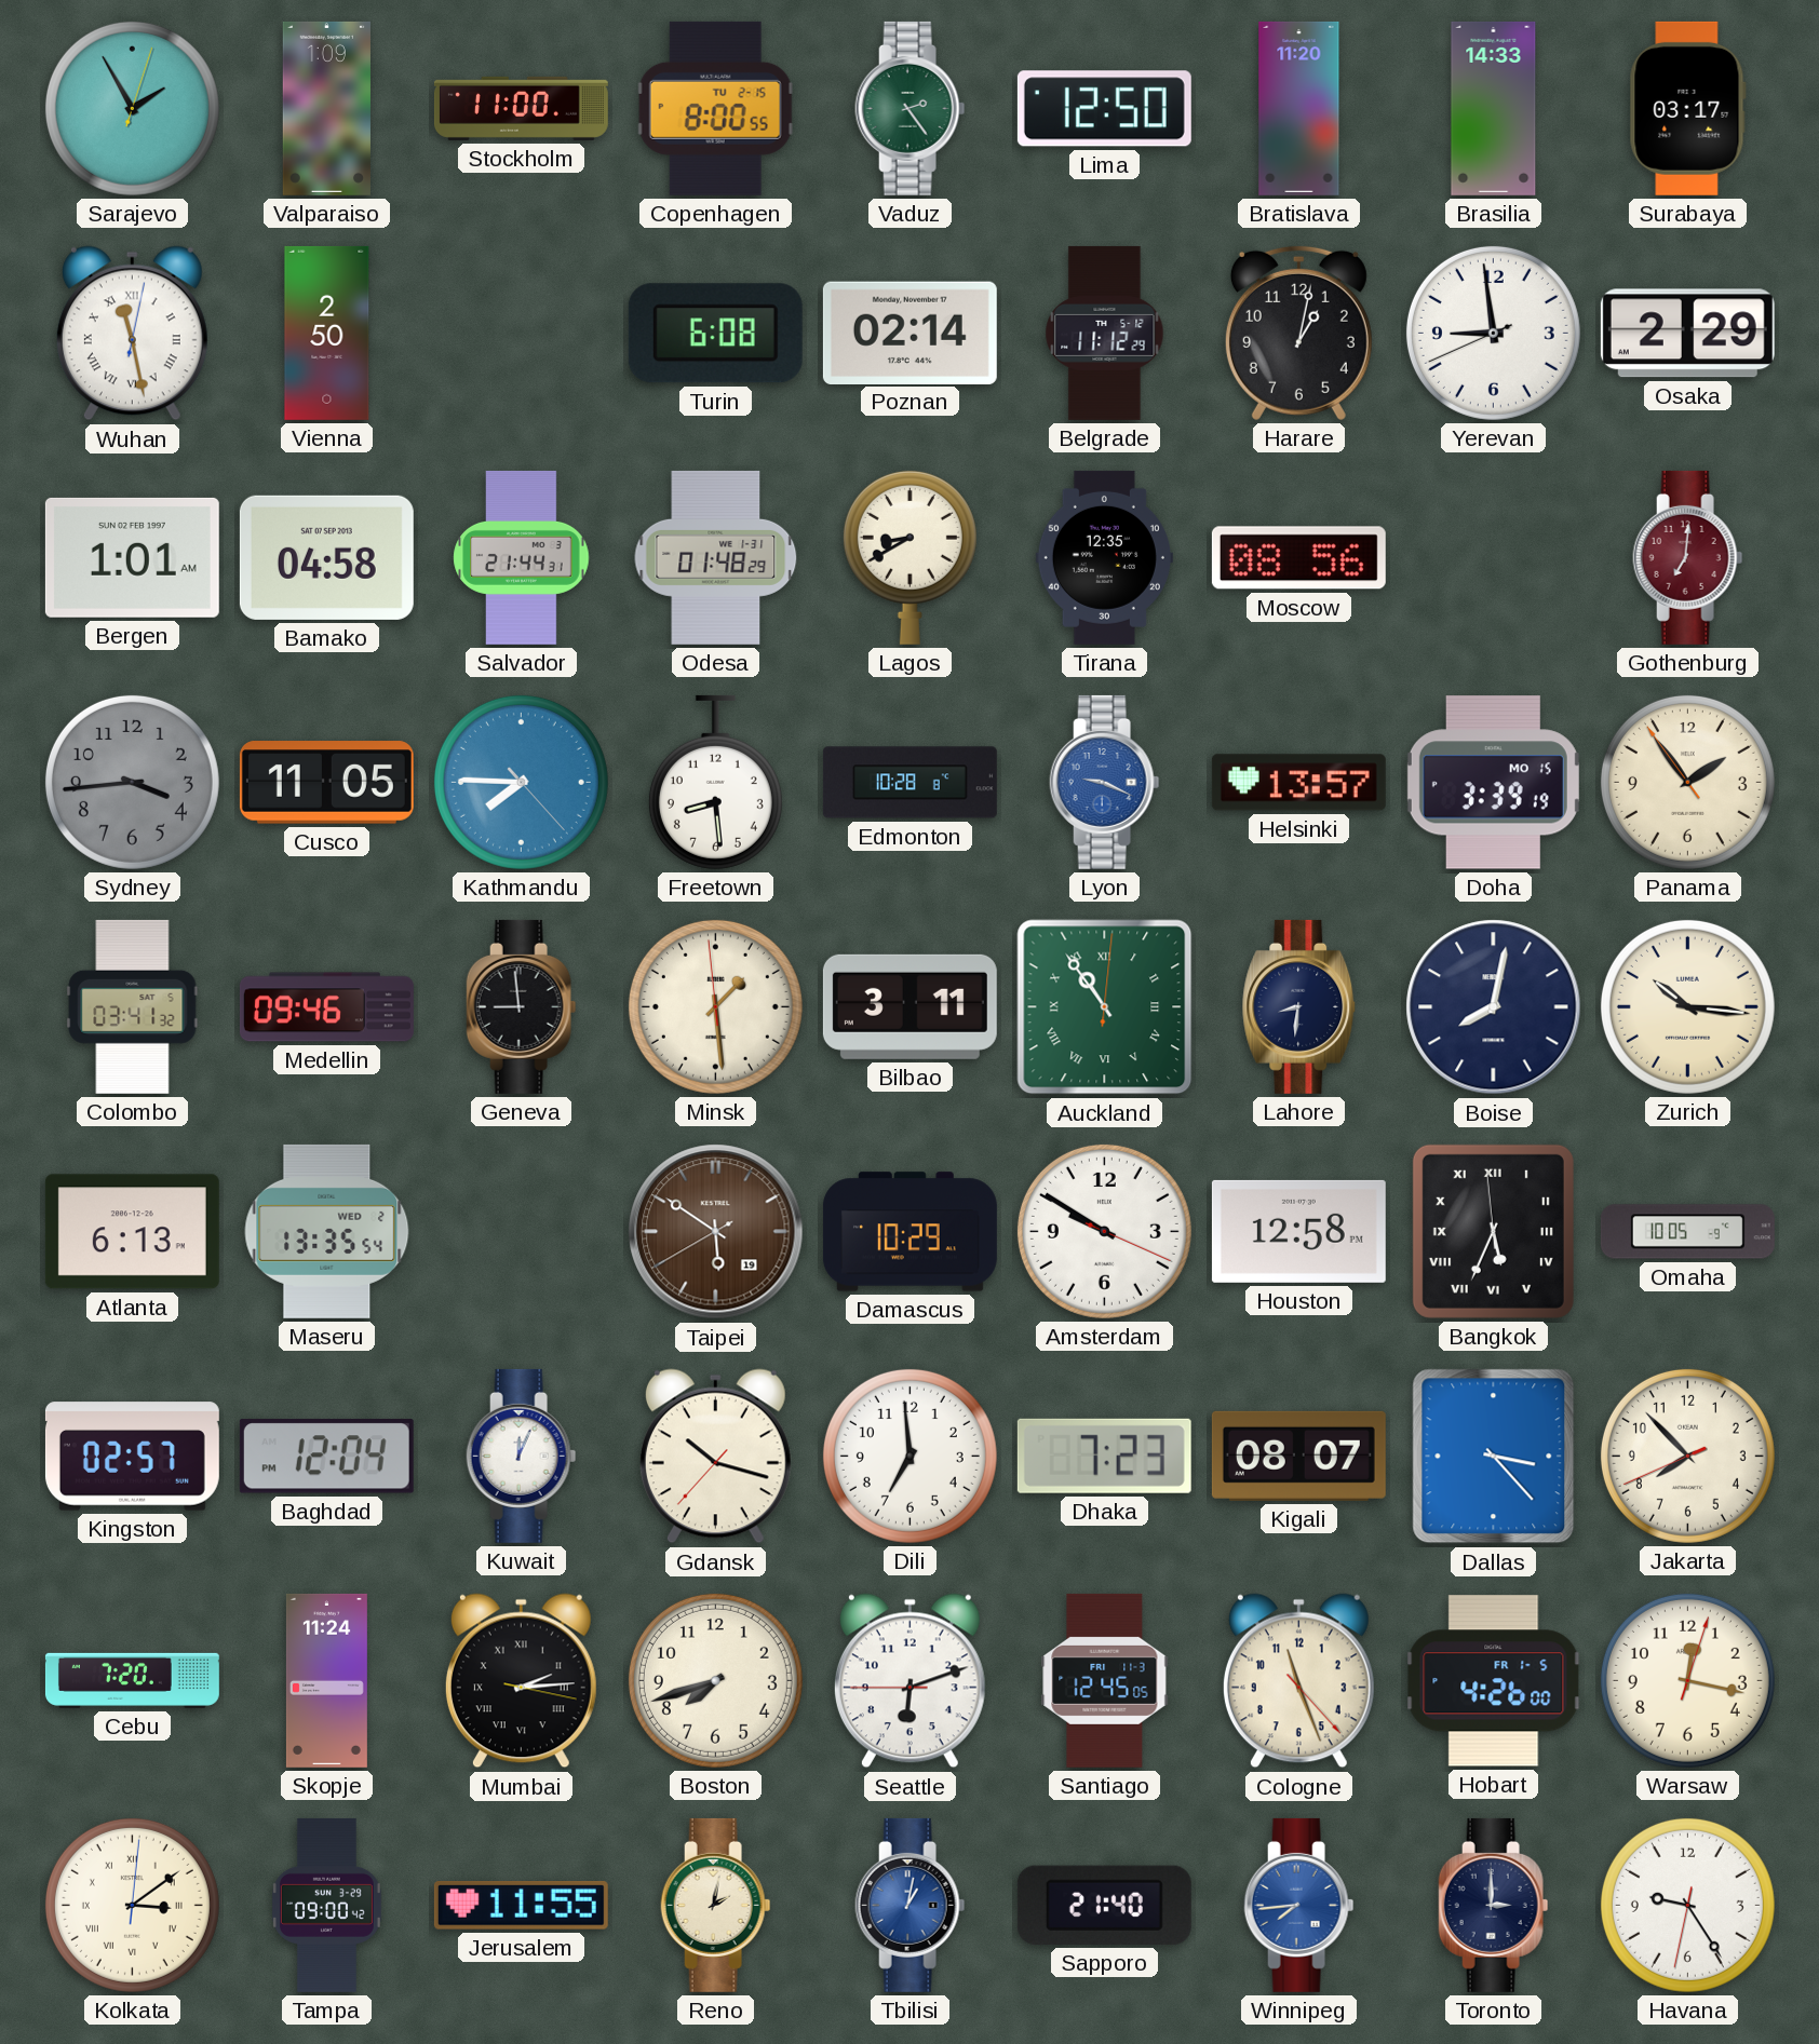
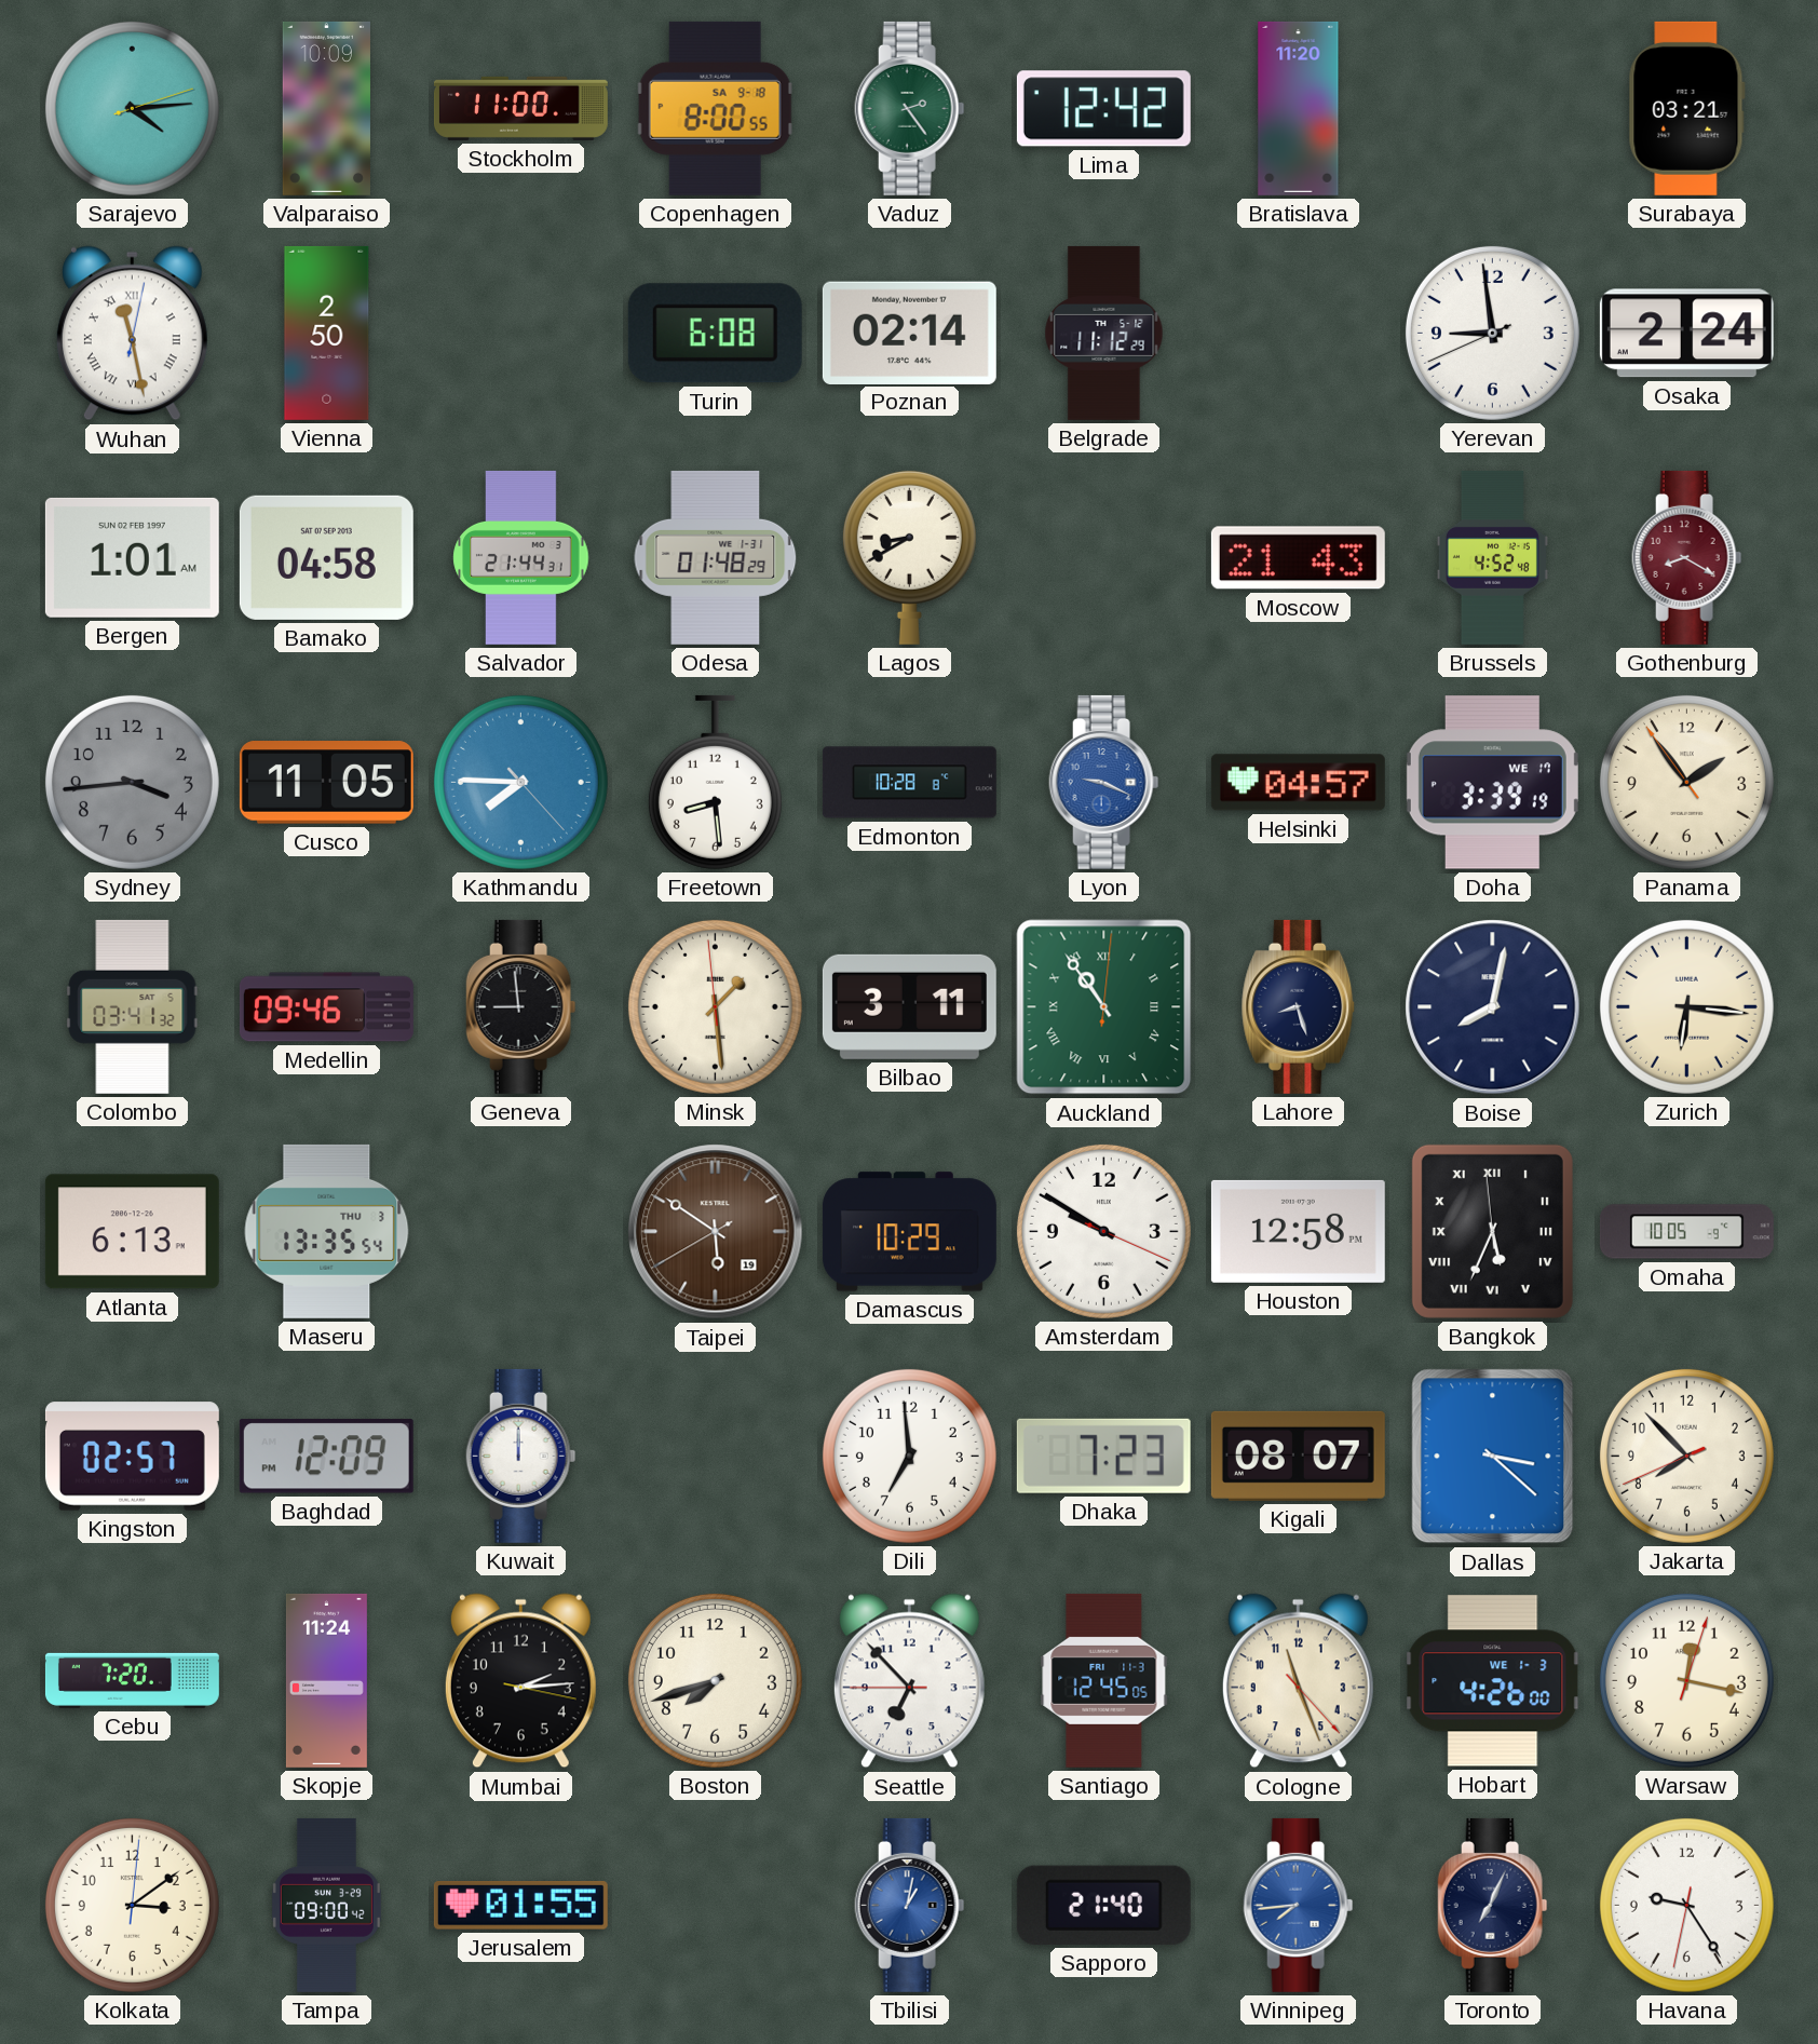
Sarajevo: 1:55 -> 4:14 (132, 108)
Valparaiso: 1:09 -> 10:09 (326, 108)
Copenhagen date: TU 2-15 -> SA 9-18 (715, 108)
Lima: 12:50 -> 12:42 (1103, 109)
Brasilia: 14:33 -> none (1494, 108)
Surabaya: 03:17 -> 03:21 (1686, 108)
Harare: 1:02 -> none (1298, 333)
Osaka: 2:29 -> 2:24 (1686, 334)
Tirana: 12:35 -> none (1104, 557)
Moscow: 08:56 -> 21:43 (1298, 558)
Brussels: none -> 4:52 (1492, 557)
Gothenburg: 7:01 -> 8:20 (1687, 557)
Helsinki: 13:57 -> 04:57 (1298, 783)
Doha date: MO 15 -> WE 17 (1492, 783)
Lahore: 8:31 -> 8:27 (1299, 1006)
Zurich: 10:16 -> 6:16 (1686, 1006)
Maseru date: WED 2 -> THU 3 (327, 1231)
Baghdad: 12:04 -> 12:09 (326, 1457)
Kuwait: 12:04 -> 12:00 (521, 1456)
Gdansk: 10:17 -> none (715, 1457)
Dallas: 3:23 -> 3:22 (1493, 1457)
Mumbai numerals: Roman -> Arabic (520, 1681)
Seattle: 6:11 -> 6:52 (909, 1681)
Hobart date: FR 1-5 -> WE 1-3 (1493, 1681)
Kolkata numerals: Roman -> Arabic (132, 1905)
Jerusalem: 11:55 -> 01:55 (520, 1906)
Reno: 2:02 -> none (716, 1905)
Toronto: 3:00 -> 7:04 (1493, 1905)
